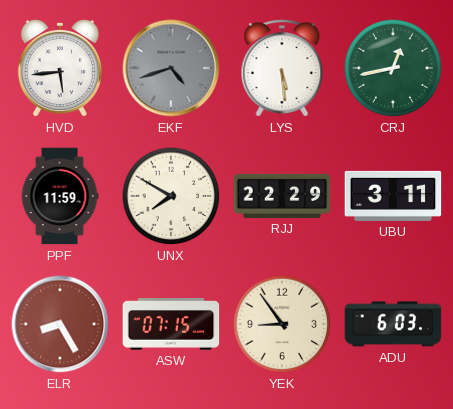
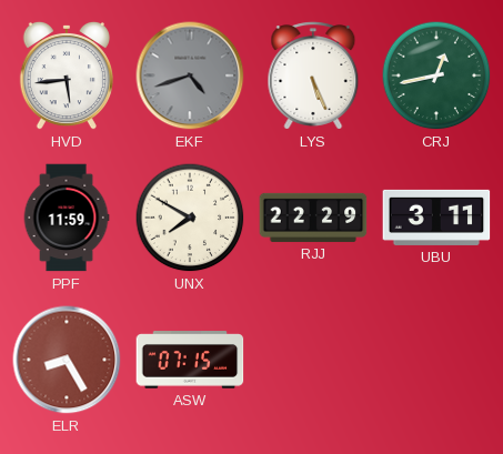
LYS: 5:29 -> 5:26 (313, 75)
YEK: 8:54 -> none (282, 324)
ADU: 6:03 -> none (393, 324)
